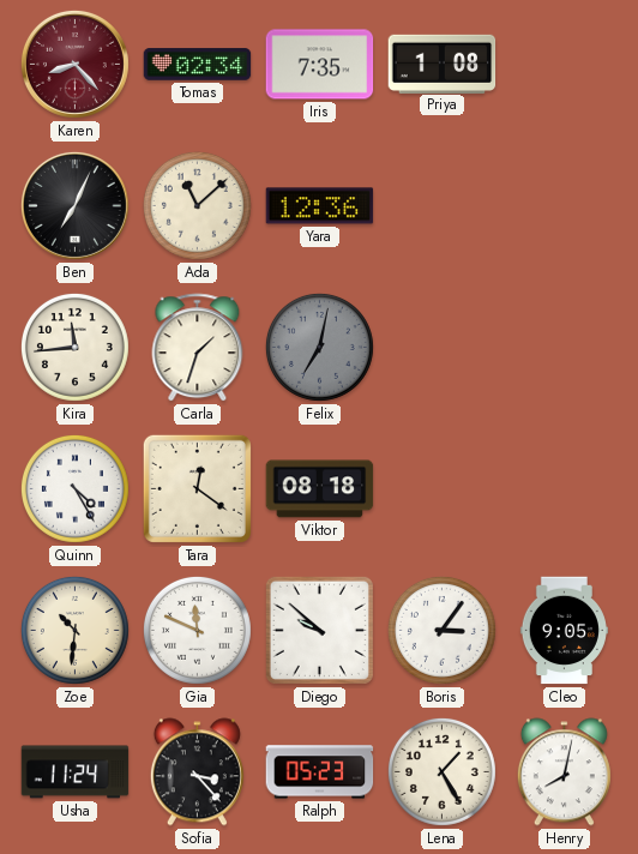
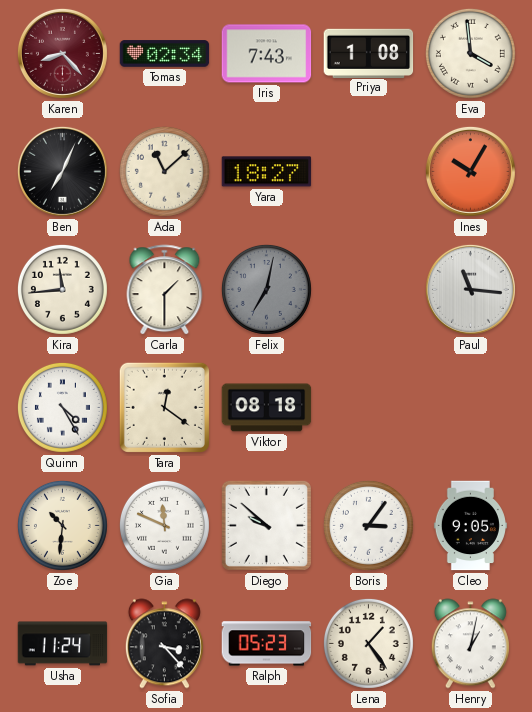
Iris: 7:35 -> 7:43 (267, 54)
Eva: none -> 3:59 (470, 53)
Yara: 12:36 -> 18:27 (267, 172)
Ines: none -> 10:05 (470, 171)
Carla: 1:33 -> 1:30 (165, 290)
Paul: none -> 11:16 (470, 289)
Lena: 1:25 -> 1:24 (368, 643)
Henry: 8:02 -> 1:02 (470, 644)
